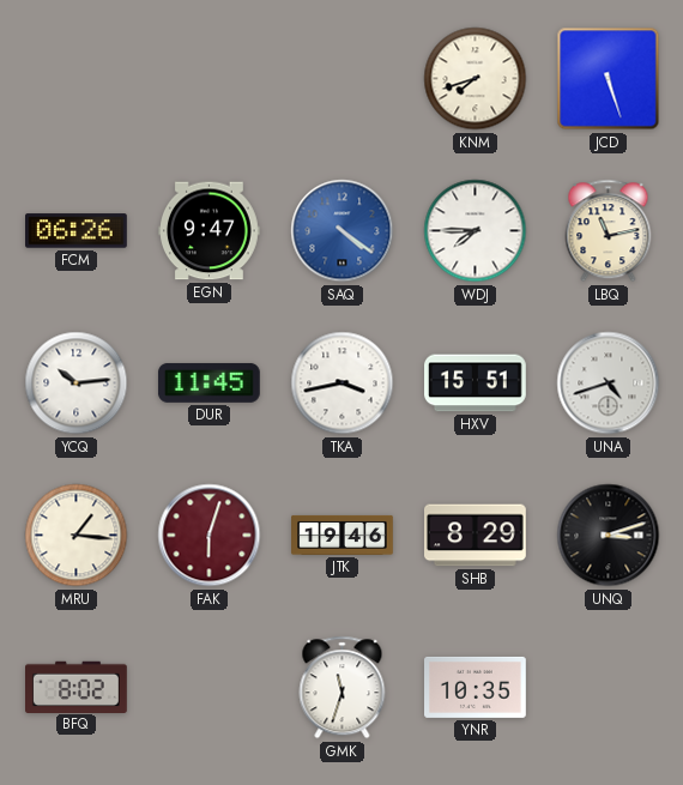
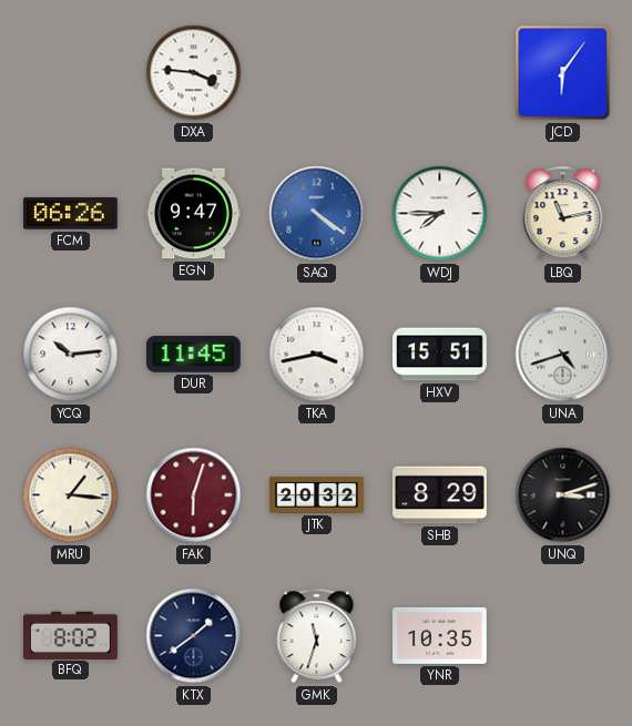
DXA: none -> 3:46 (194, 73)
KNM: 7:42 -> none (476, 79)
JCD: 5:27 -> 6:06 (563, 73)
JTK: 19:46 -> 20:32 (317, 494)
KTX: none -> 1:39 (194, 636)
